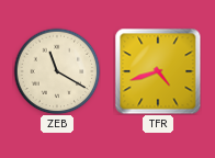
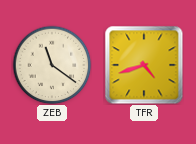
ZEB: 11:20 -> 11:21 (52, 65)
